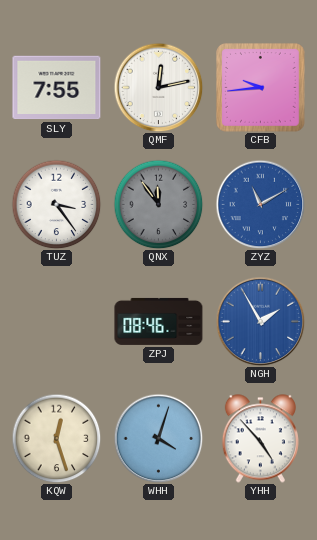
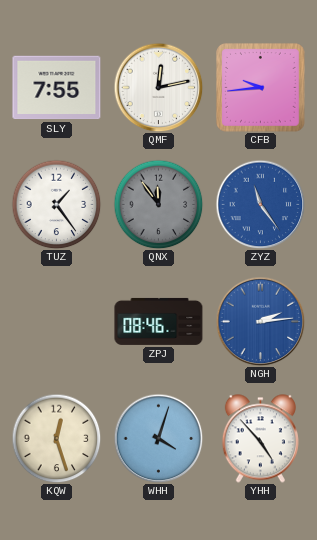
TUZ: 3:24 -> 1:24 (56, 204)
ZYZ: 11:10 -> 11:24 (260, 204)
NGH: 1:55 -> 2:14 (260, 321)
